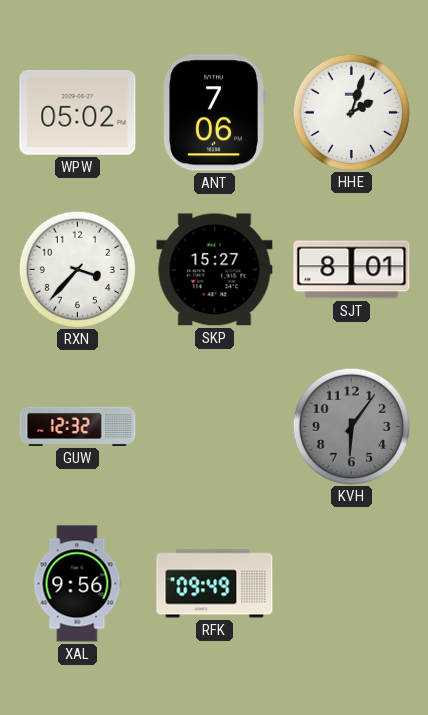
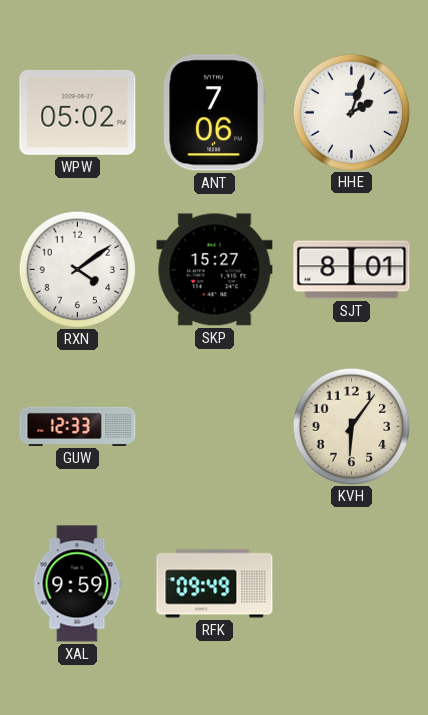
RXN: 3:37 -> 4:09 (77, 269)
GUW: 12:32 -> 12:33 (78, 426)
KVH dial: grey -> cream (351, 426)
XAL: 9:56 -> 9:59 (77, 584)
